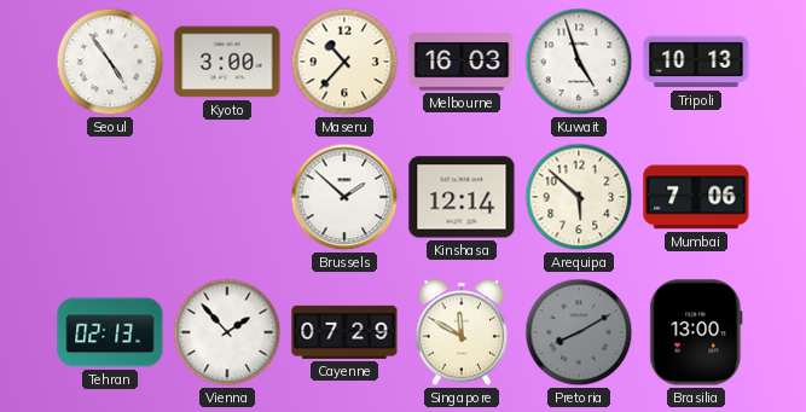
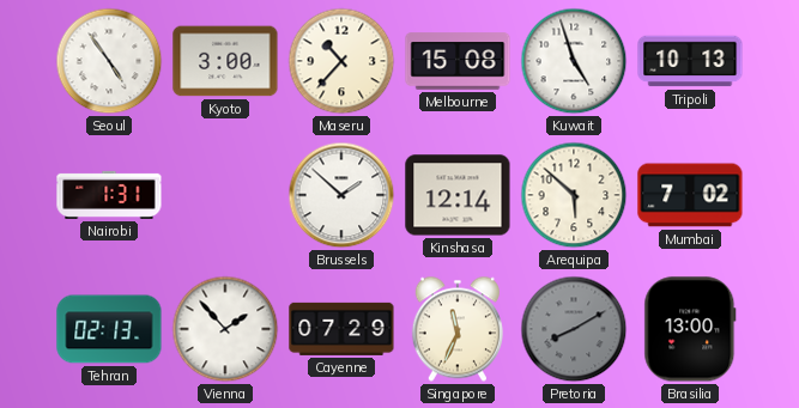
Melbourne: 16:03 -> 15:08 (458, 61)
Nairobi: none -> 1:31 (109, 195)
Mumbai: 7:06 -> 7:02 (690, 195)
Singapore: 11:50 -> 11:34 (458, 329)
